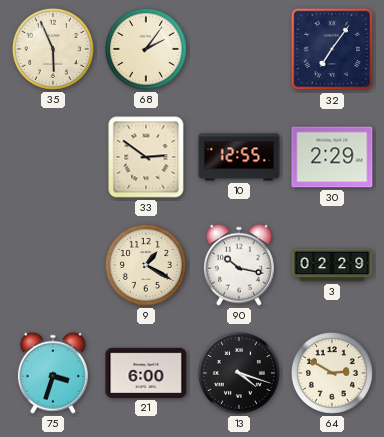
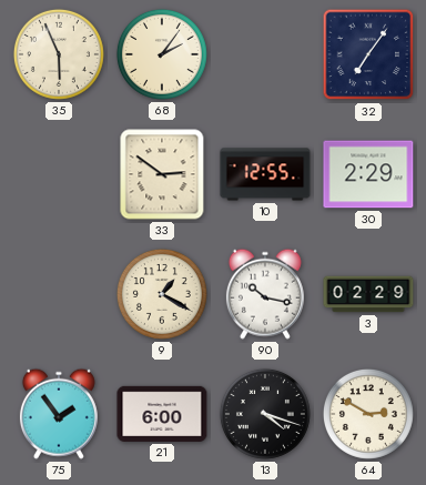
75: 3:33 -> 1:54 (59, 414)
